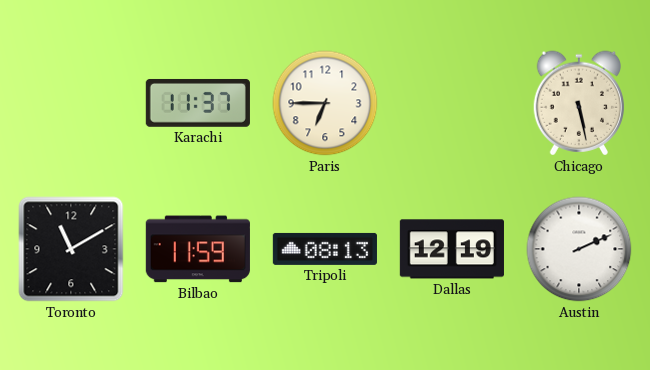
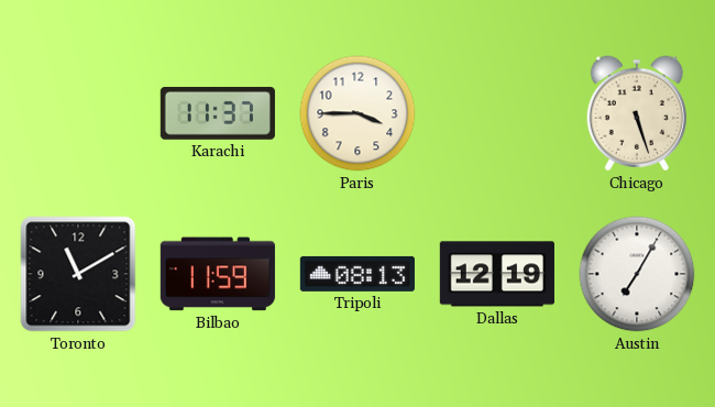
Paris: 6:45 -> 3:45 (358, 113)
Chicago: 5:28 -> 5:27 (636, 113)
Austin: 2:11 -> 7:05 (637, 274)
